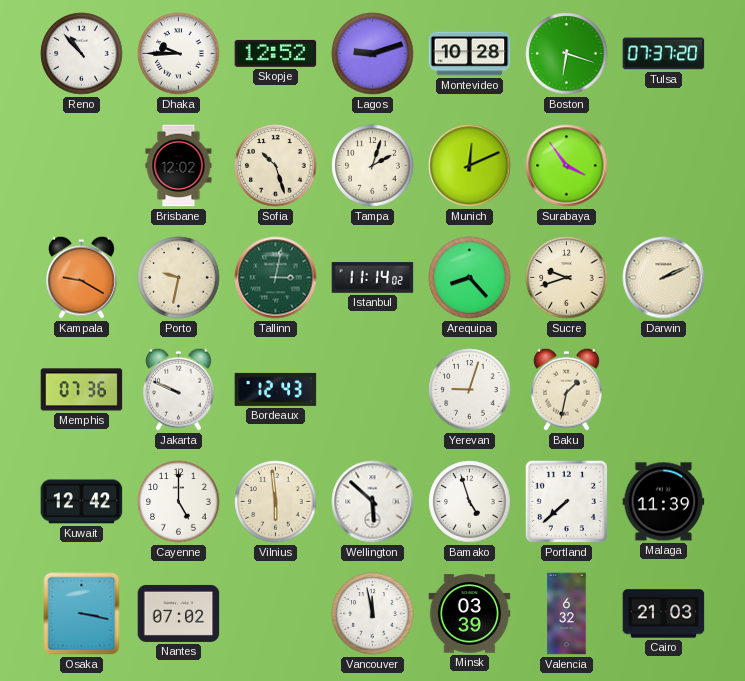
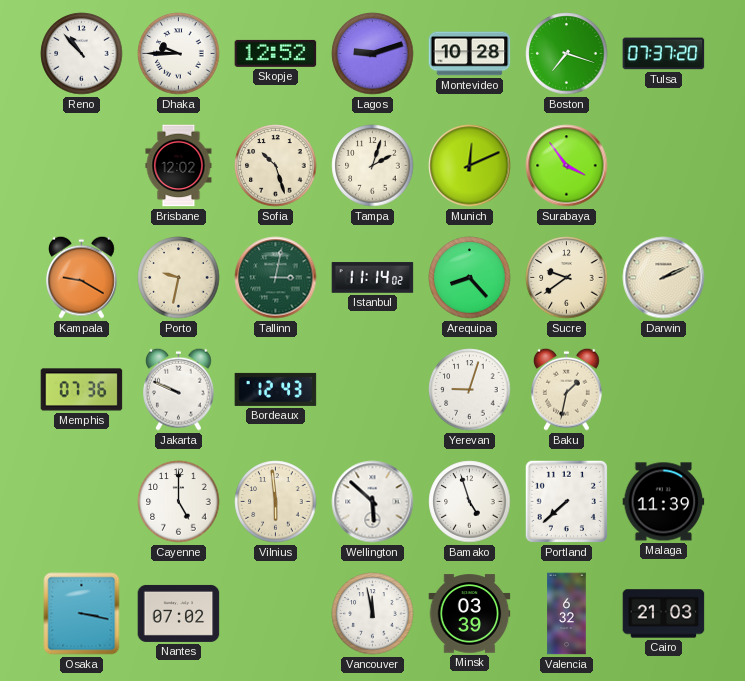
Boston: 6:18 -> 7:18 (567, 54)
Sucre: 9:42 -> 9:39 (567, 278)
Kuwait: 12:42 -> none (82, 502)
